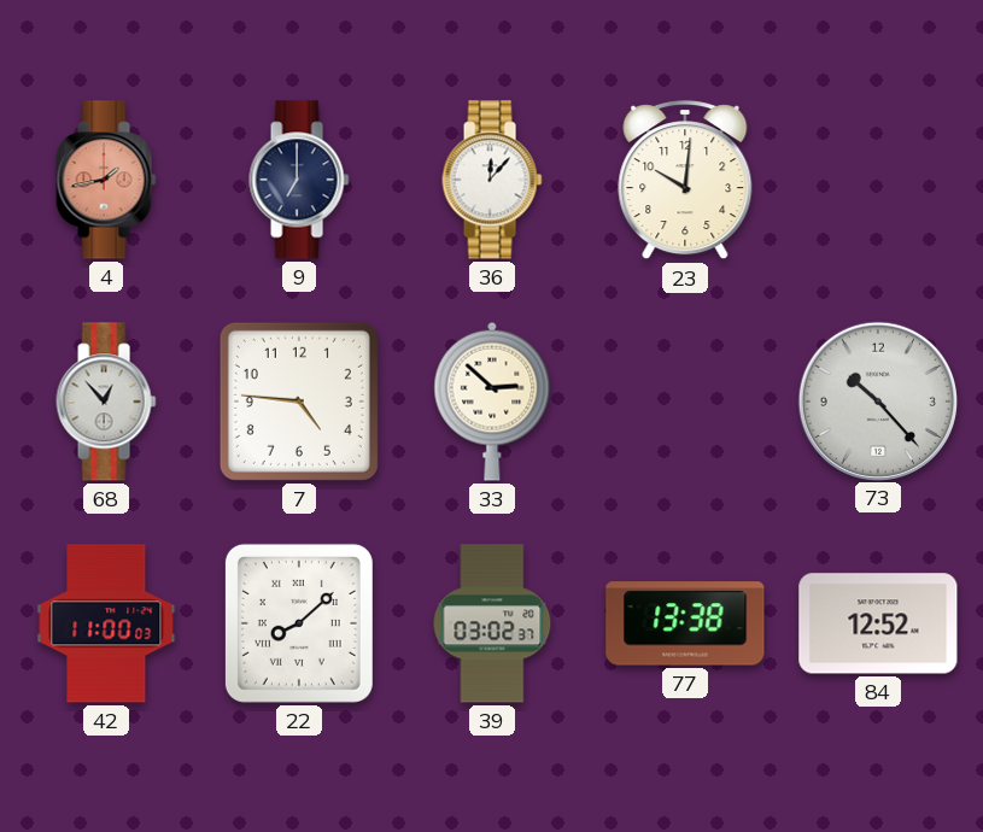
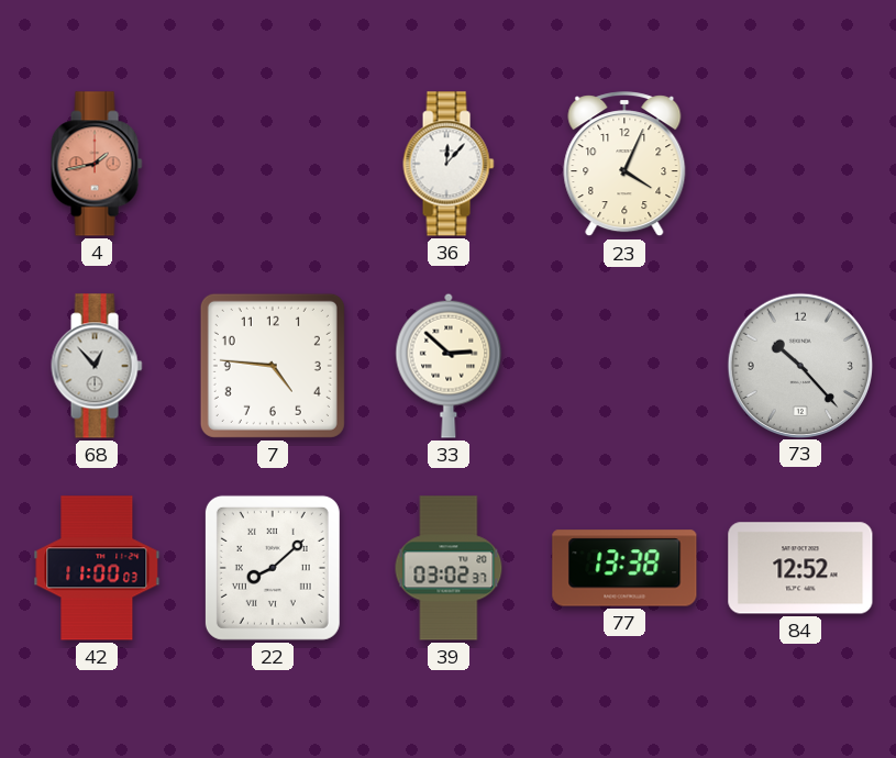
9: 7:00 -> none (299, 180)
23: 10:01 -> 4:04 (624, 165)
